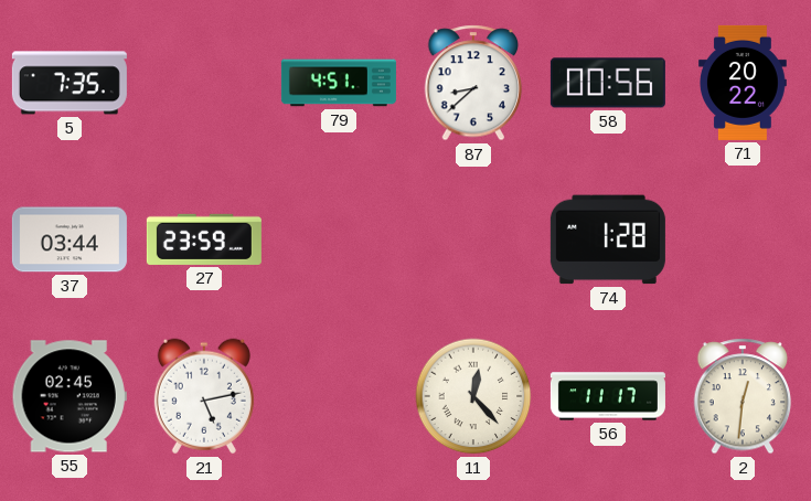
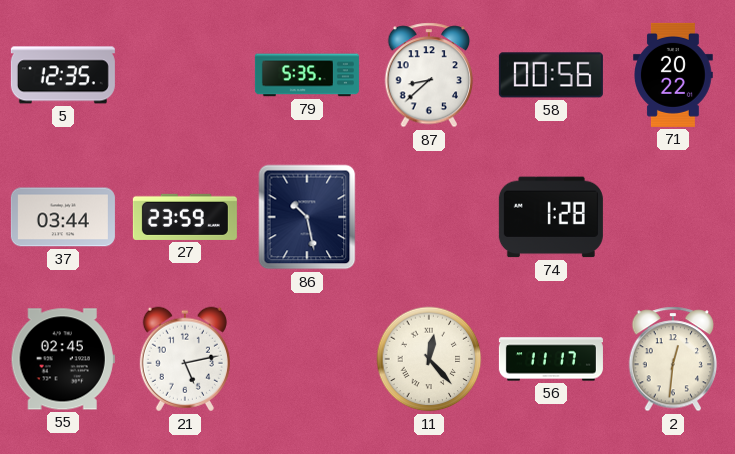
5: 7:35 -> 12:35 (63, 75)
79: 4:51 -> 5:35 (307, 75)
86: none -> 10:28 (307, 217)
